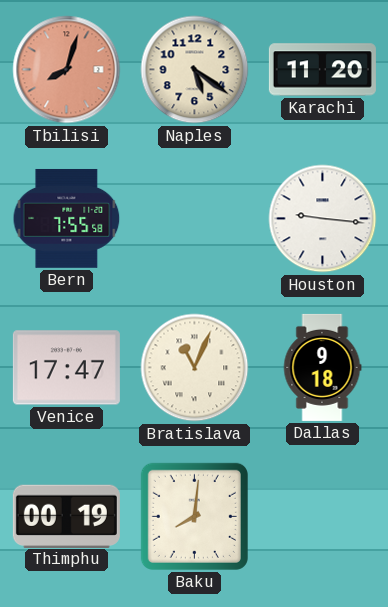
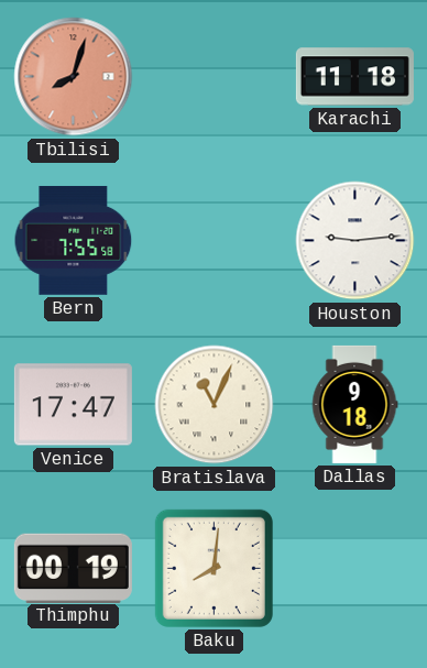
Naples: 5:21 -> none (195, 70)
Karachi: 11:20 -> 11:18 (354, 77)
Houston: 9:16 -> 9:14 (355, 241)
